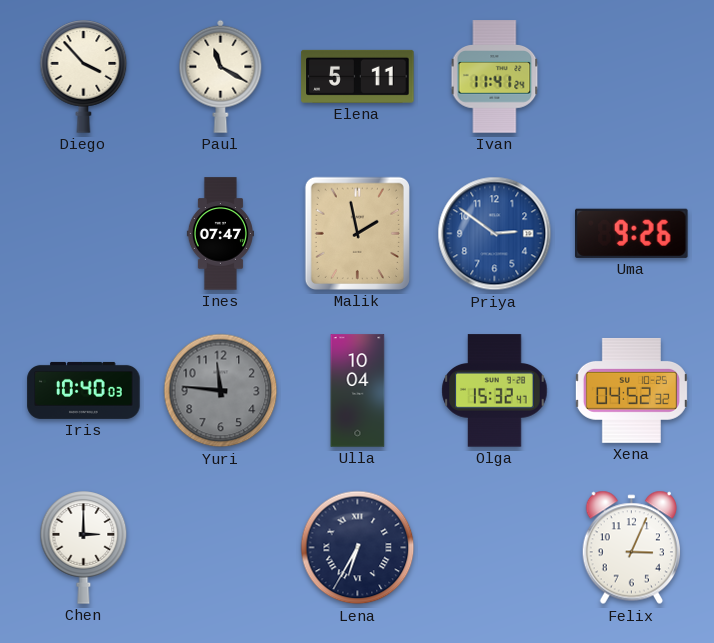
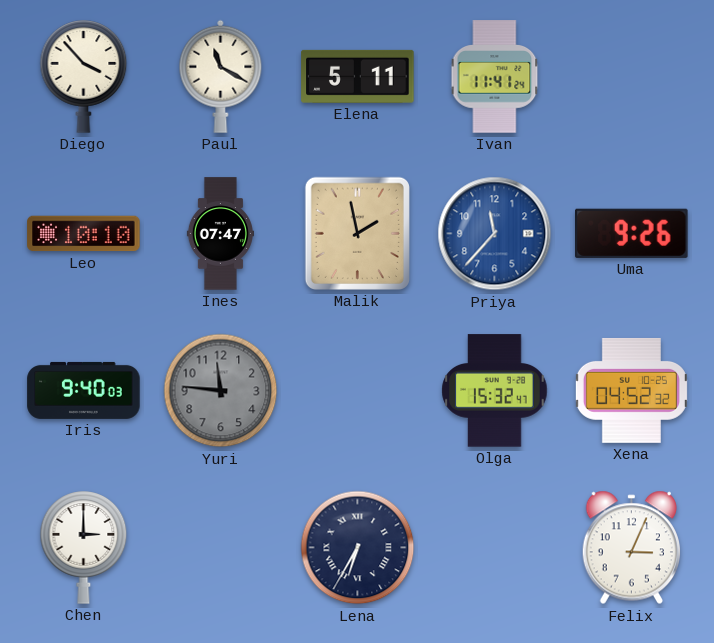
Leo: none -> 10:10 (84, 234)
Priya: 2:51 -> 11:37 (495, 234)
Iris: 10:40 -> 9:40 (84, 390)
Ulla: 10:04 -> none (358, 391)
